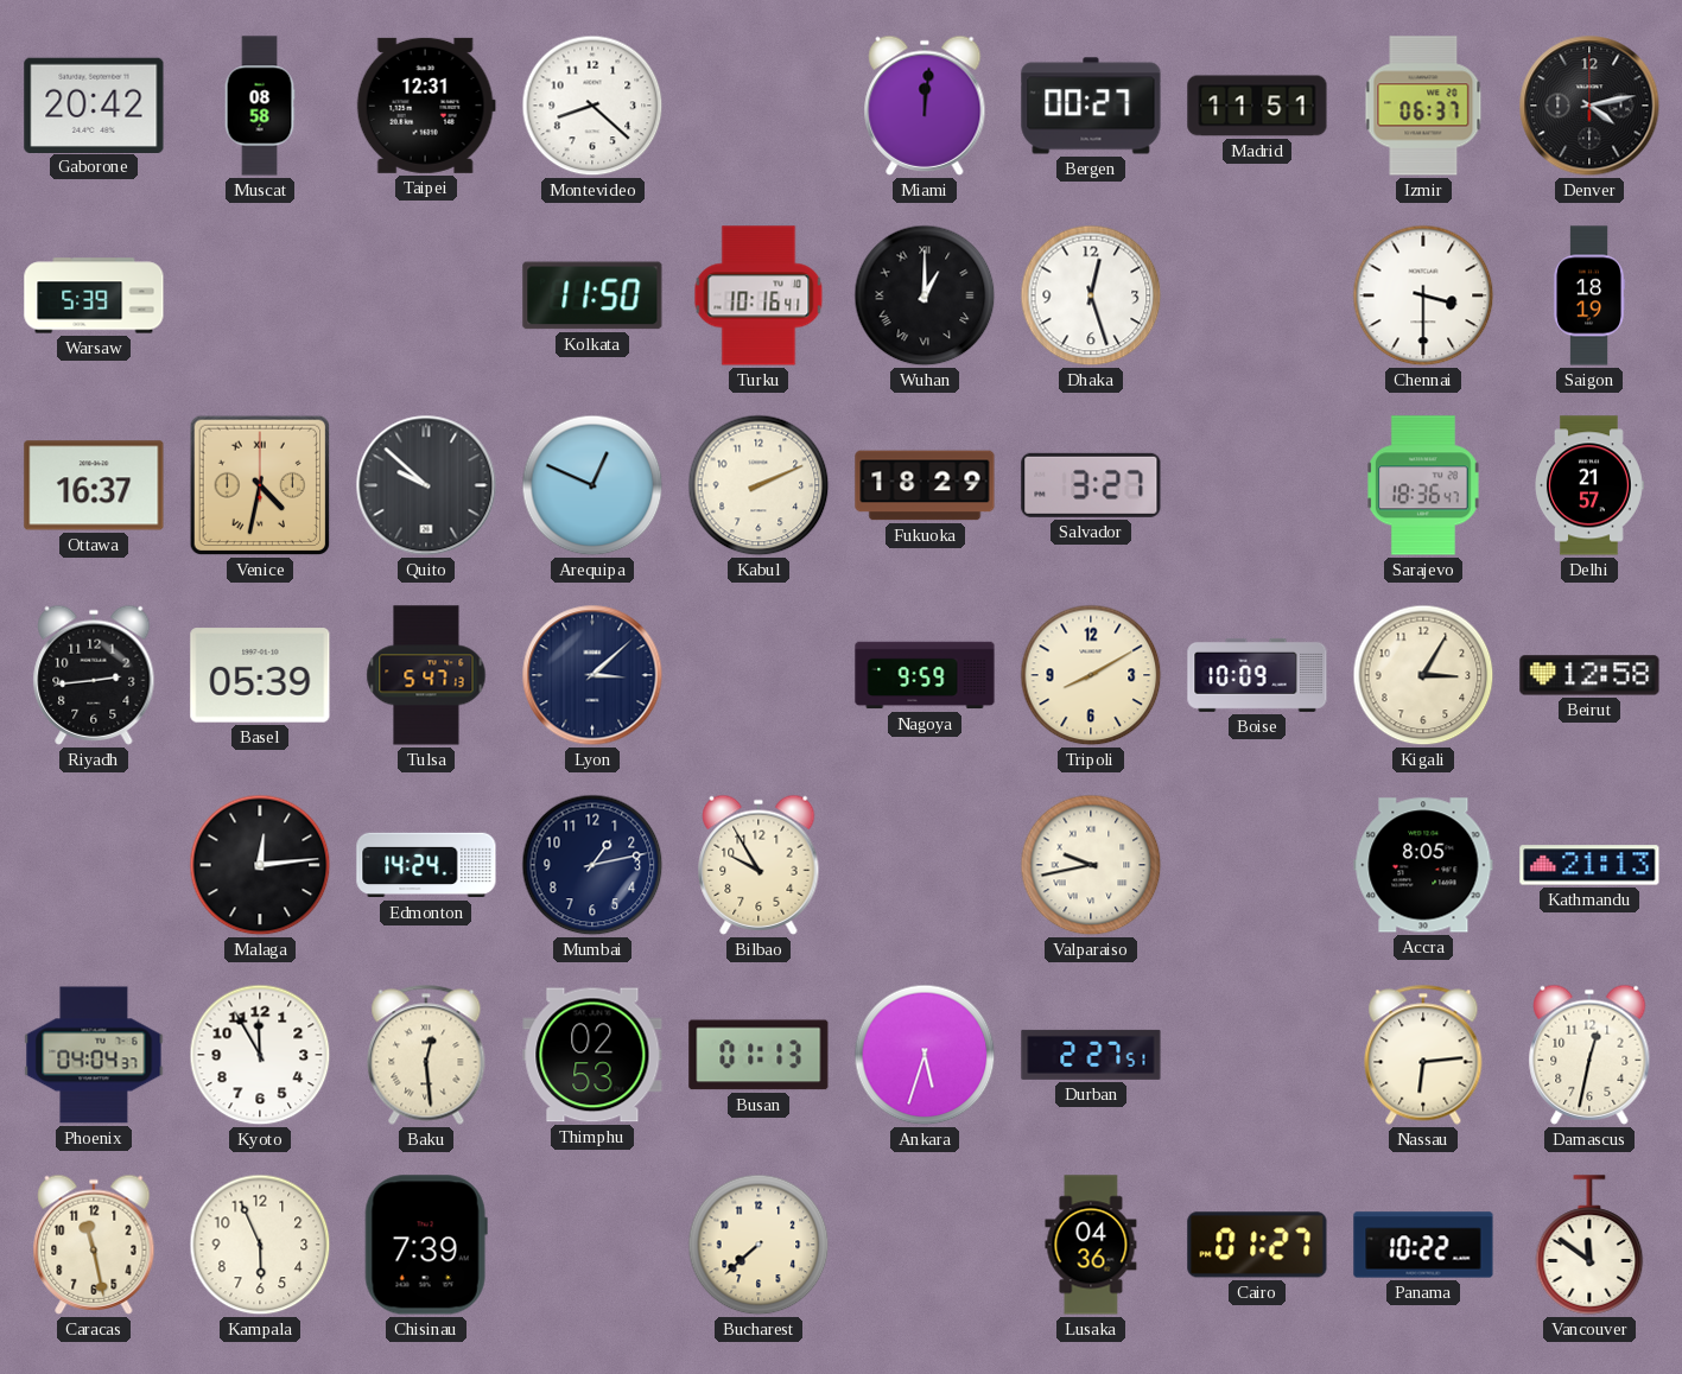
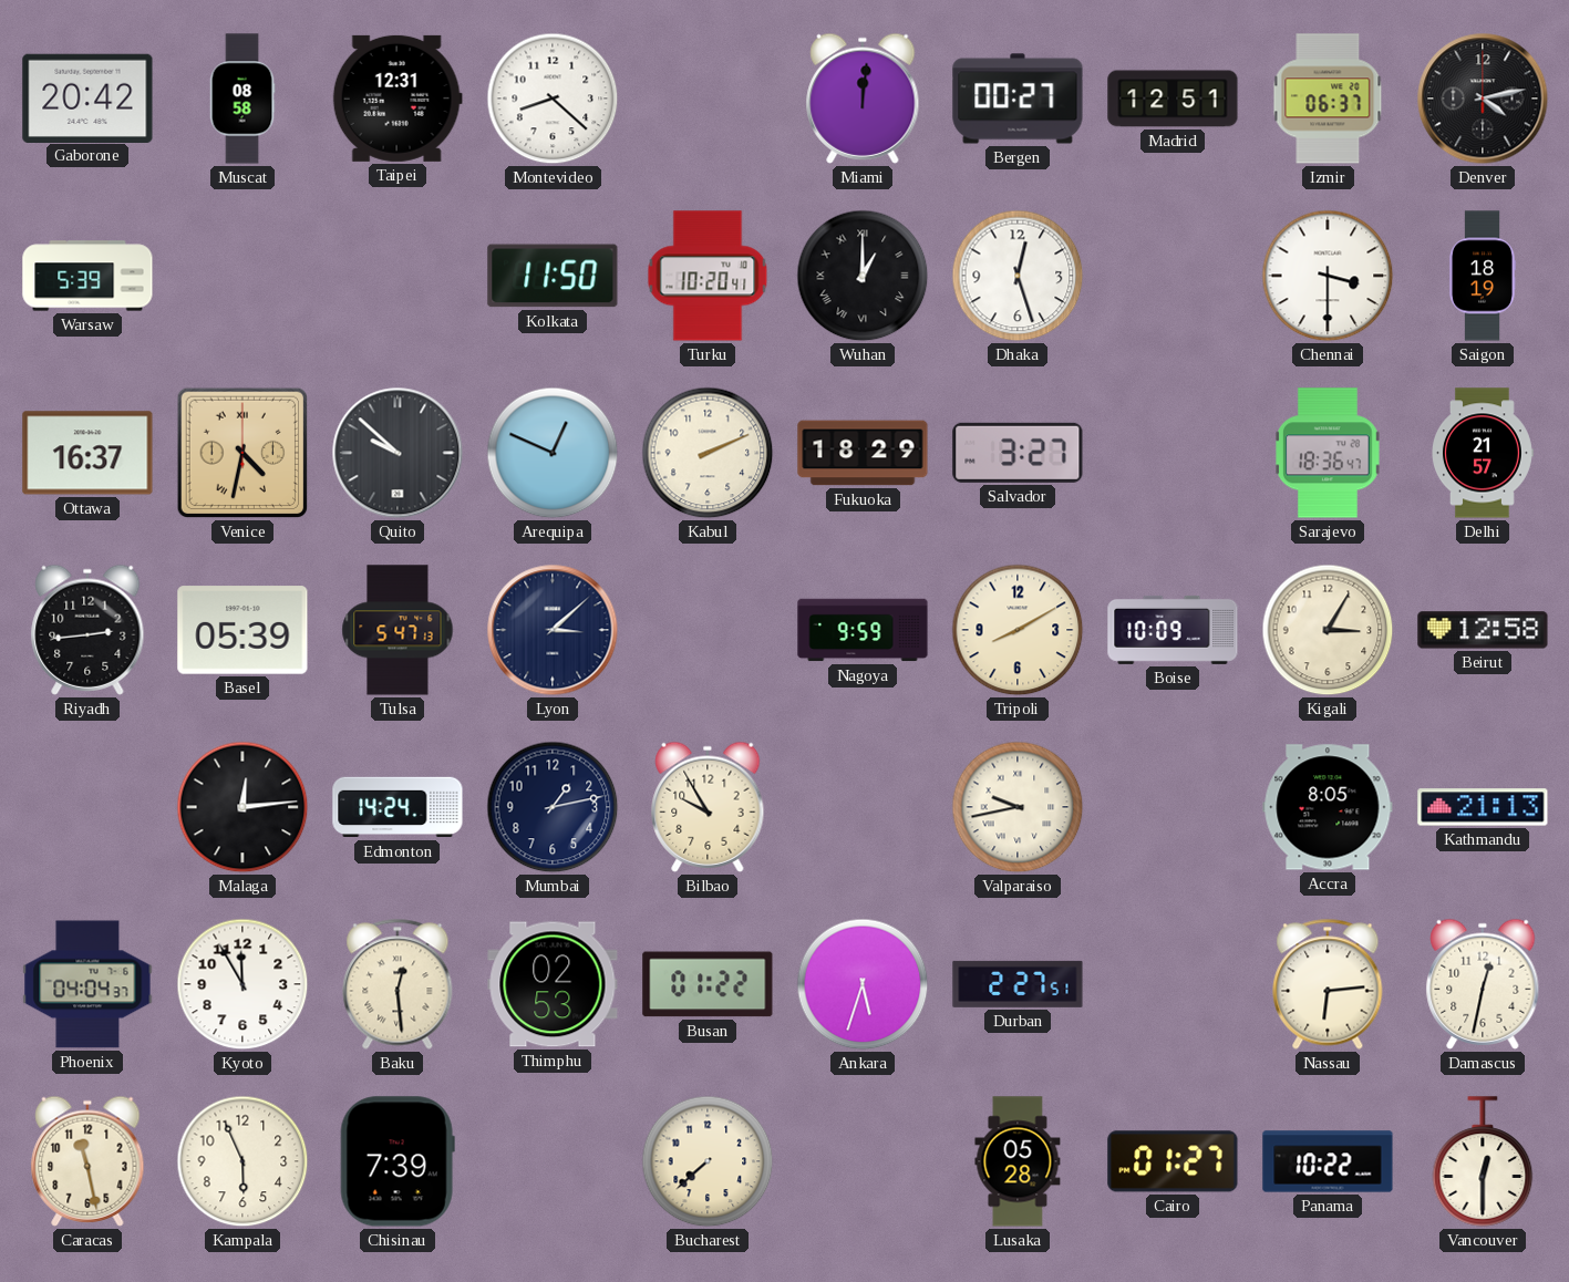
Madrid: 11:51 -> 12:51 (1173, 99)
Turku: 10:16 -> 10:20 (708, 276)
Busan: 01:13 -> 01:22 (708, 984)
Lusaka: 04:36 -> 05:28 (1018, 1161)
Vancouver: 11:51 -> 12:30 (1483, 1161)
